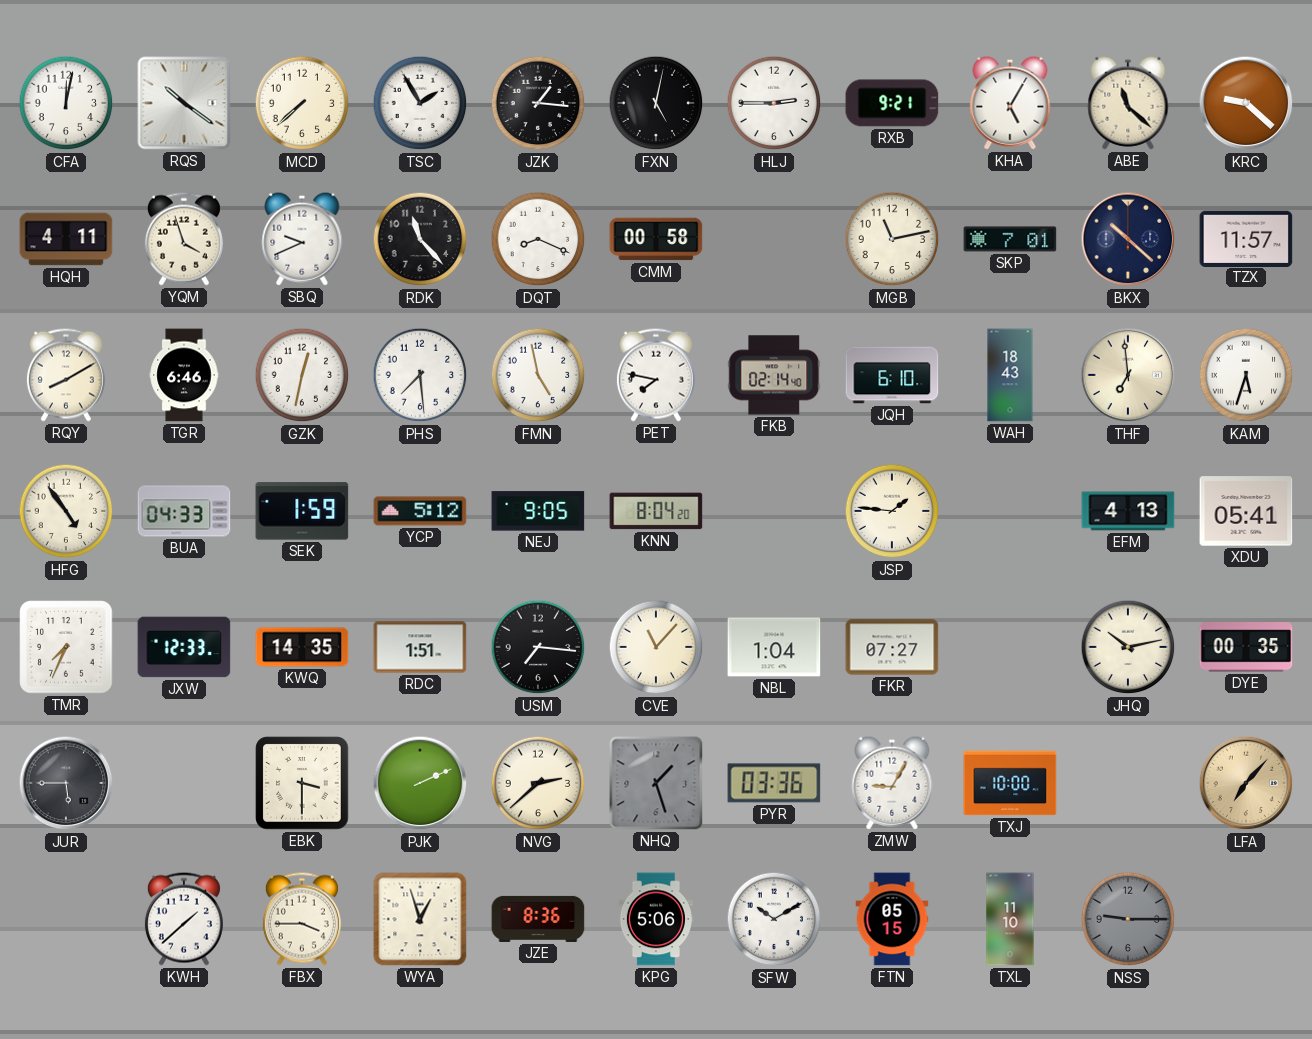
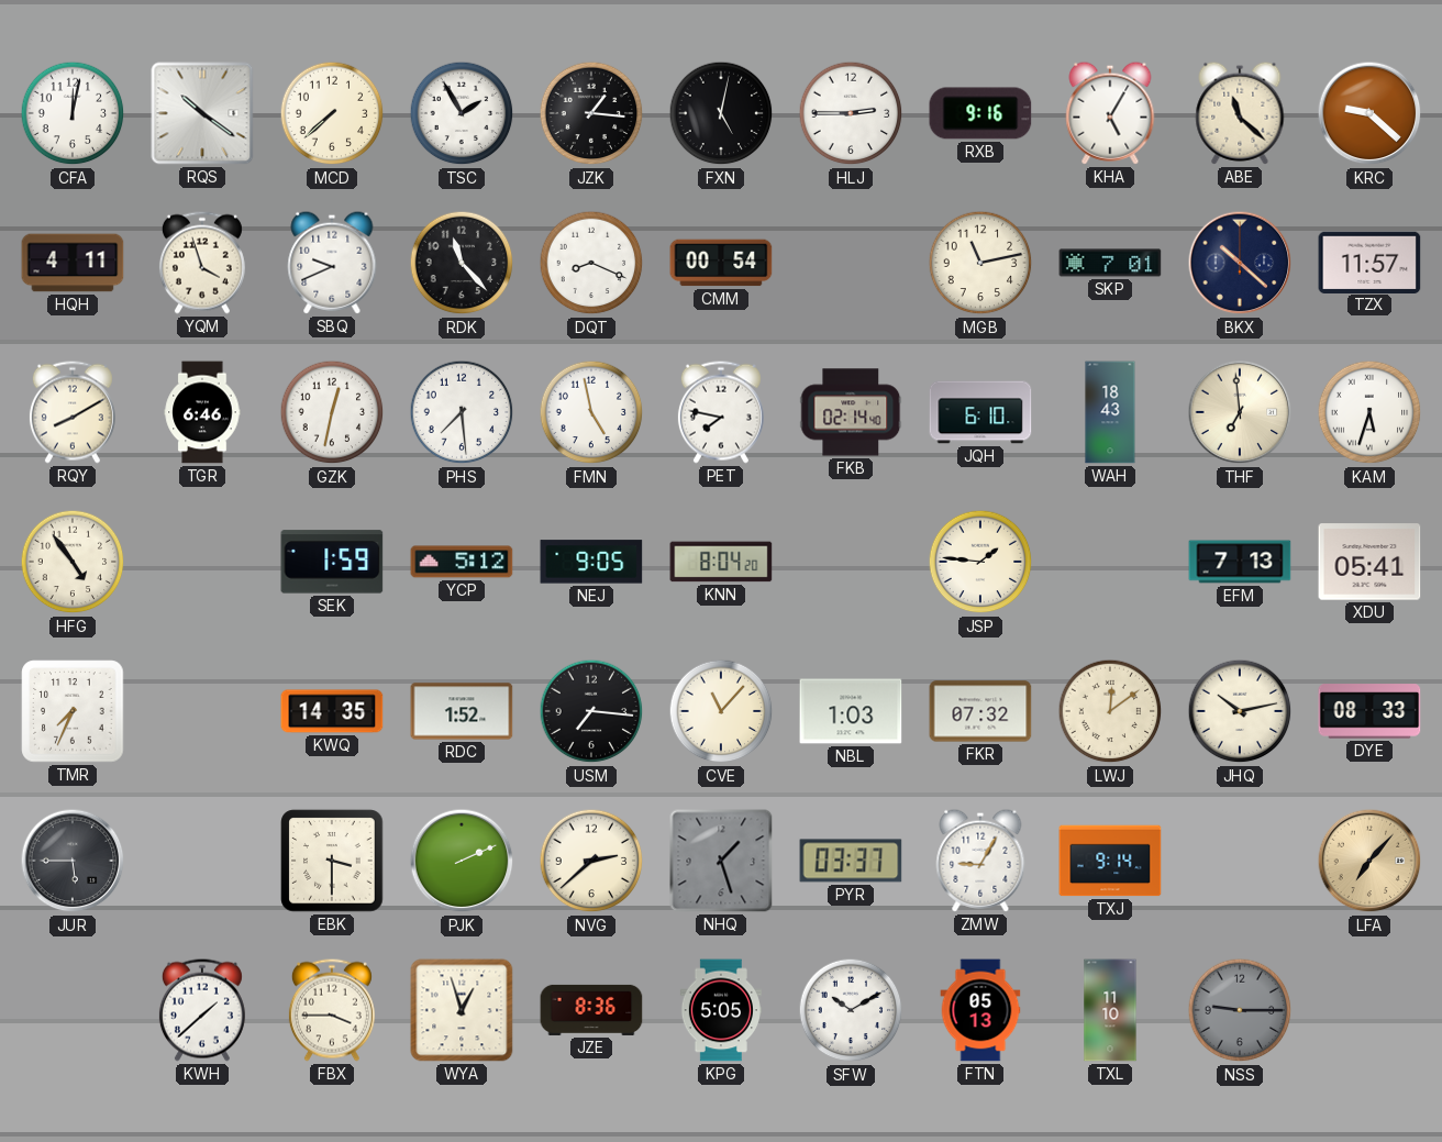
RXB: 9:21 -> 9:16 (980, 113)
CMM: 00:58 -> 00:54 (721, 263)
BUA: 04:33 -> none (184, 511)
EFM: 4:13 -> 7:13 (1240, 562)
JXW: 12:33 -> none (184, 647)
RDC: 1:51 -> 1:52 (462, 711)
NBL: 1:04 -> 1:03 (851, 711)
FKR: 07:27 -> 07:32 (980, 711)
LWJ: none -> 12:09 (1110, 711)
DYE: 00:35 -> 08:33 (1369, 711)
PYR: 03:36 -> 03:37 (851, 861)
TXJ: 10:00 -> 9:14 (1110, 861)
KPG: 5:06 -> 5:05 (721, 1010)
FTN: 05:15 -> 05:13 (980, 1010)
